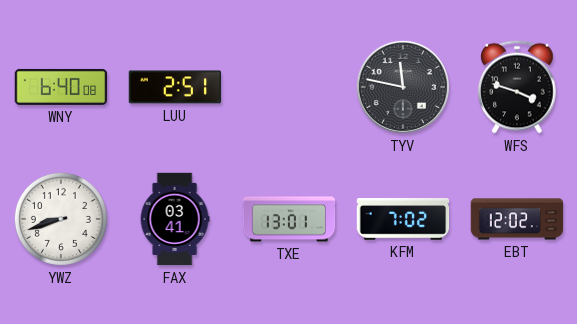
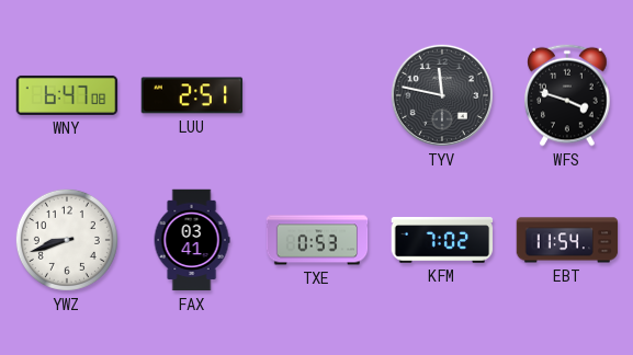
WNY: 6:40 -> 6:47 (67, 95)
TXE: 13:01 -> 0:53 (317, 240)
EBT: 12:02 -> 11:54 (567, 240)
